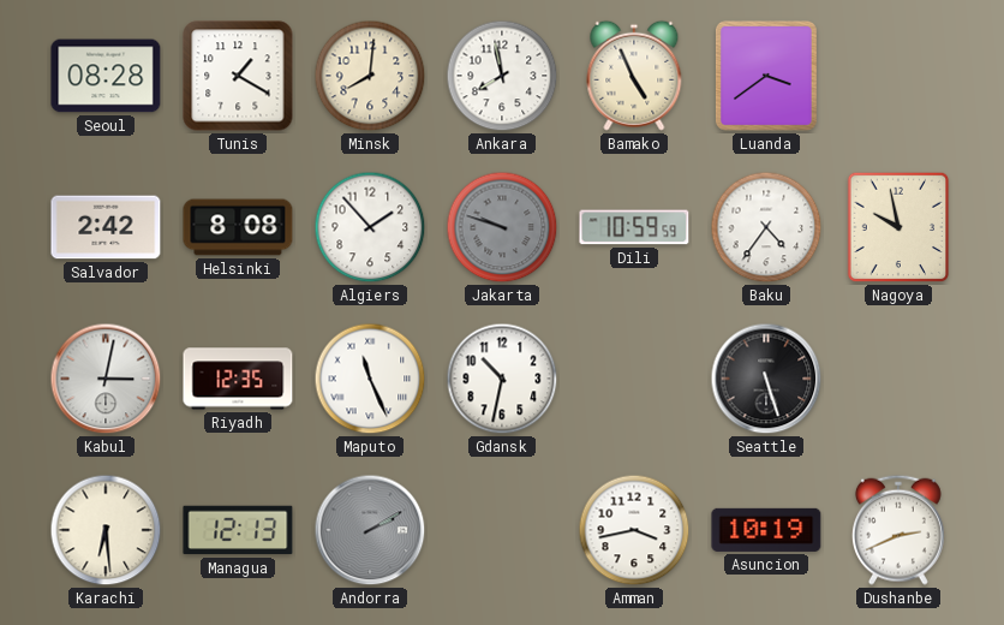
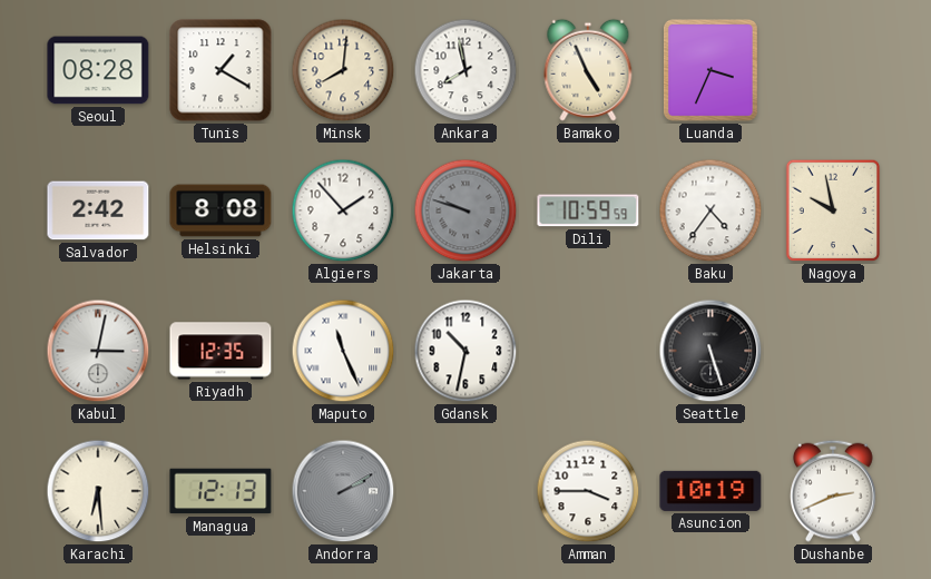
Luanda: 3:39 -> 3:34 (710, 70)
Amman: 3:43 -> 3:45 (588, 491)
